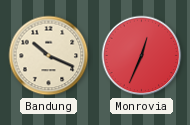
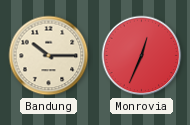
Bandung: 10:19 -> 10:15 (49, 56)
